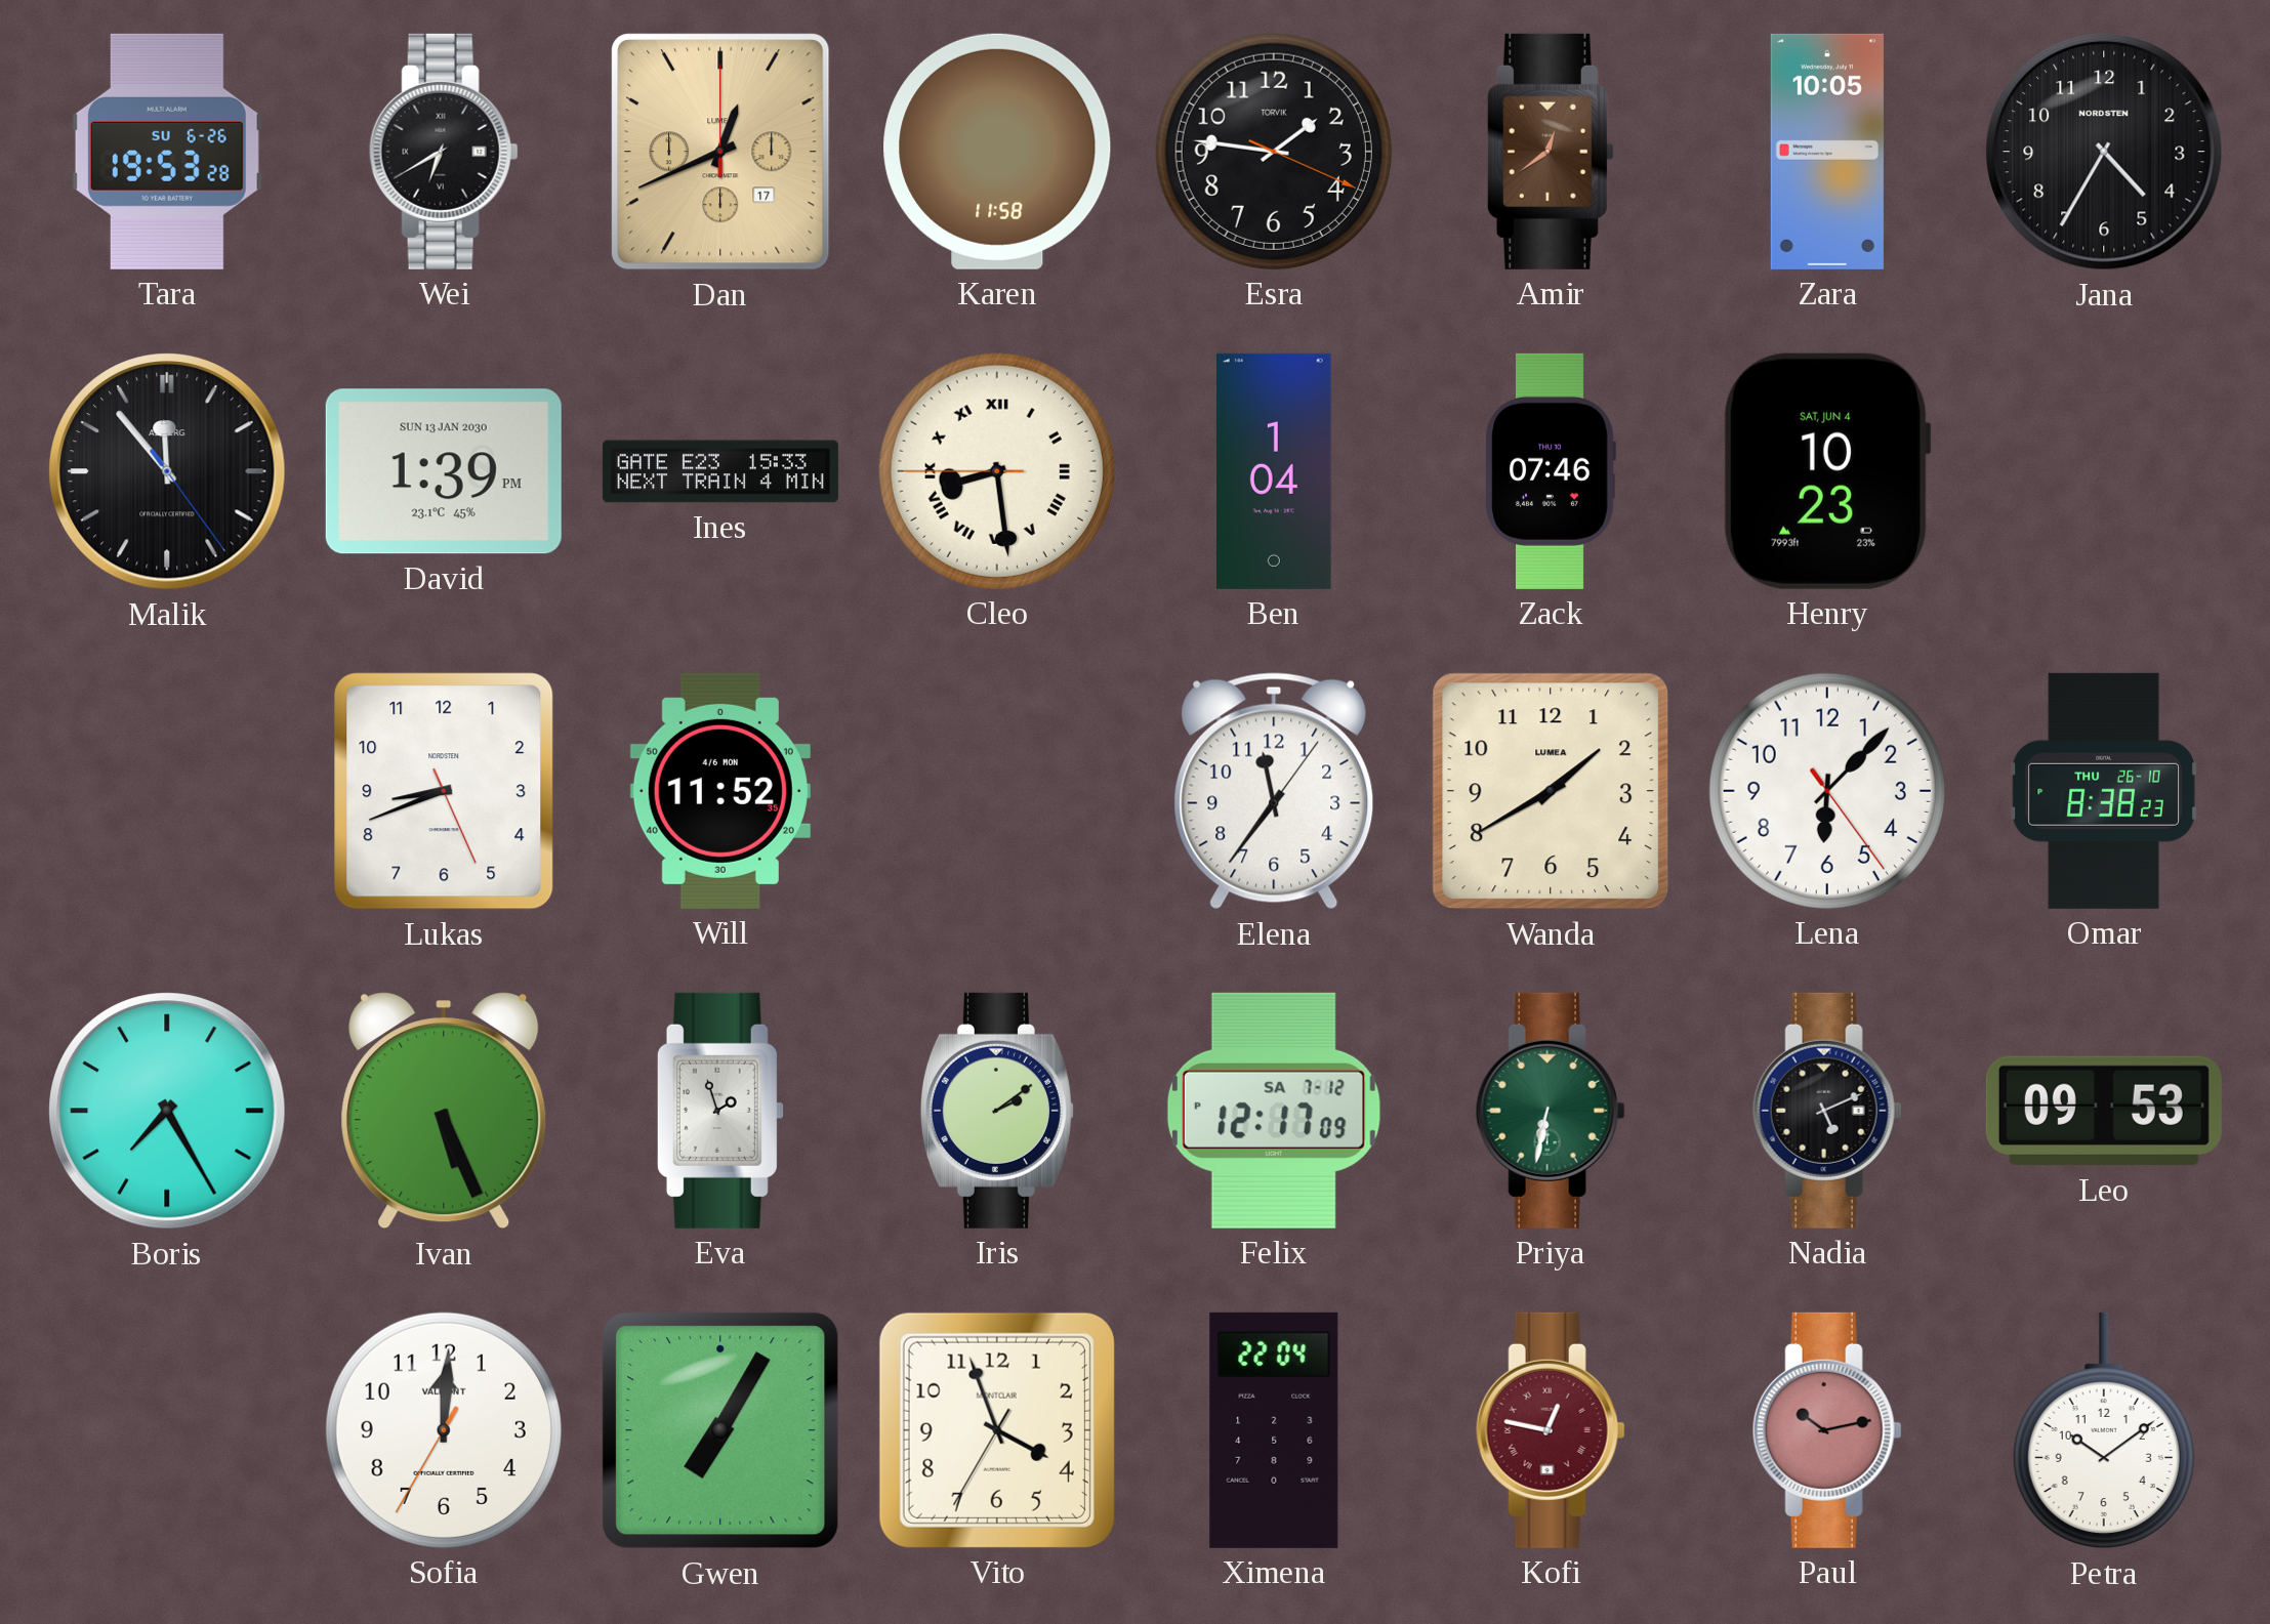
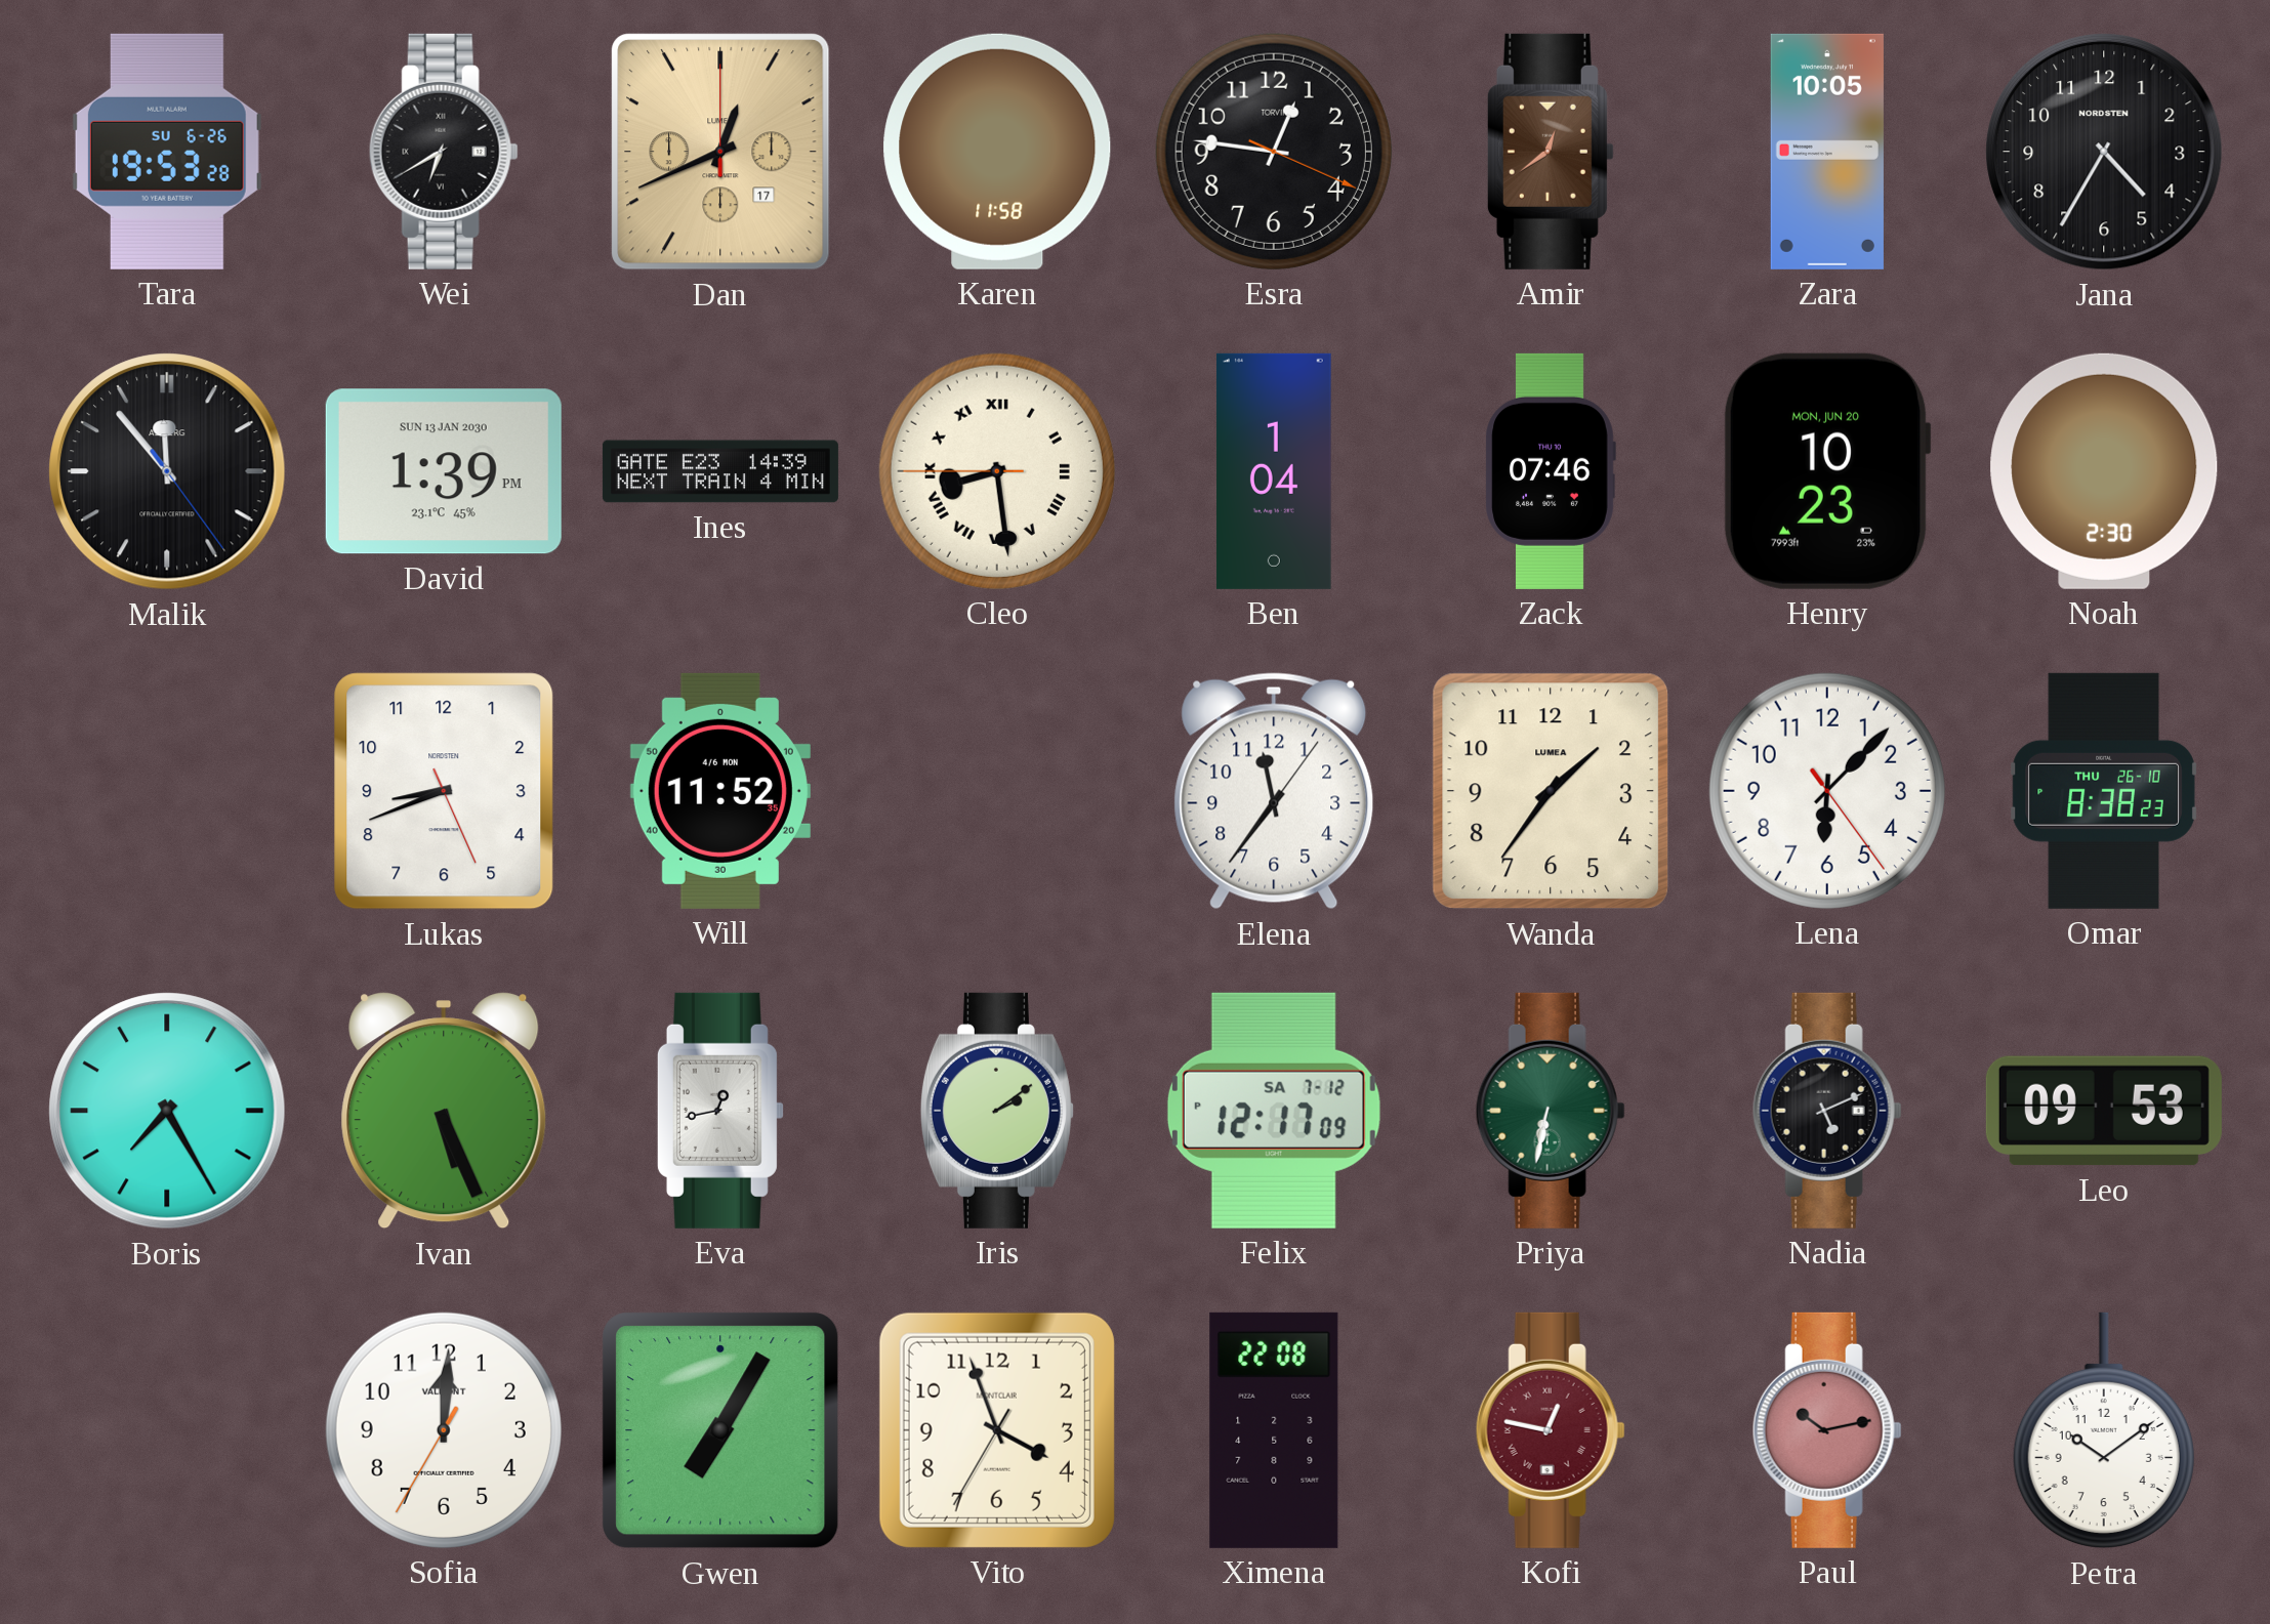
Esra: 1:46 -> 12:46 (1274, 152)
Ines: 15:33 -> 14:39 (720, 471)
Henry date: SAT, JUN 4 -> MON, JUN 20 (1827, 471)
Noah: none -> 2:30 (2104, 471)
Wanda: 1:40 -> 1:36 (1551, 791)
Eva: 1:57 -> 12:43 (720, 1111)
Ximena: 22:04 -> 22:08 (1274, 1430)
